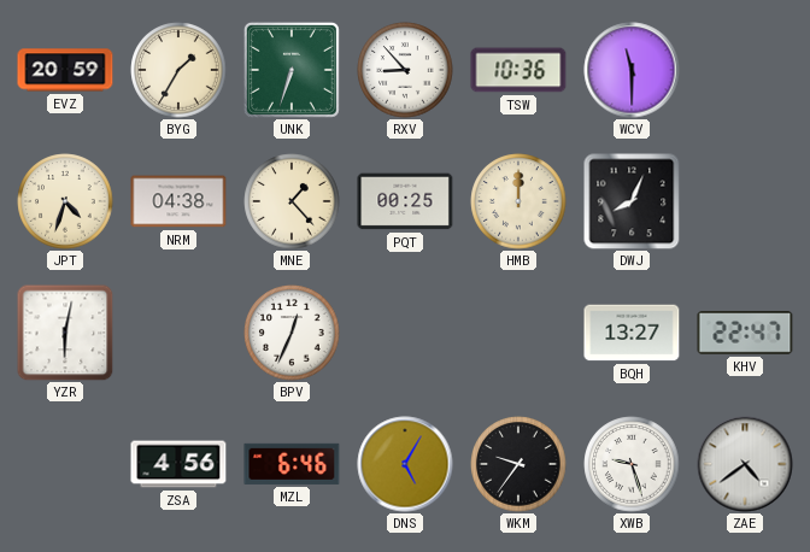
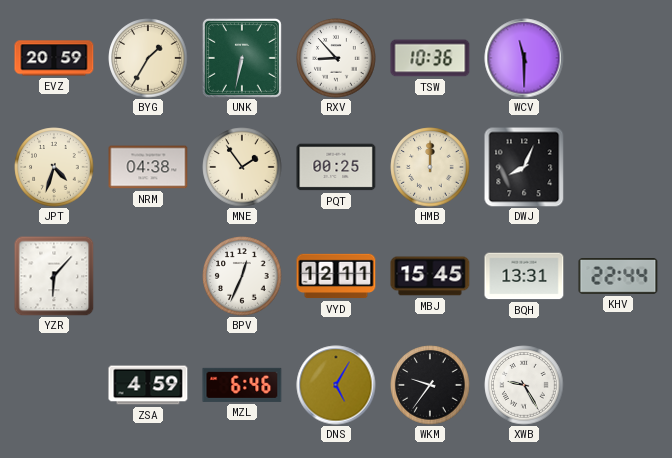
UNK: 6:33 -> 6:32 (242, 58)
MNE: 1:23 -> 1:54 (242, 167)
YZR: 6:02 -> 6:07 (54, 276)
VYD: none -> 12:11 (336, 276)
MBJ: none -> 15:45 (430, 276)
BQH: 13:27 -> 13:31 (524, 276)
KHV: 22:47 -> 22:44 (618, 277)
ZSA: 4:56 -> 4:59 (148, 385)
XWB: 9:27 -> 9:25 (524, 385)
ZAE: 4:39 -> none (745, 464)
